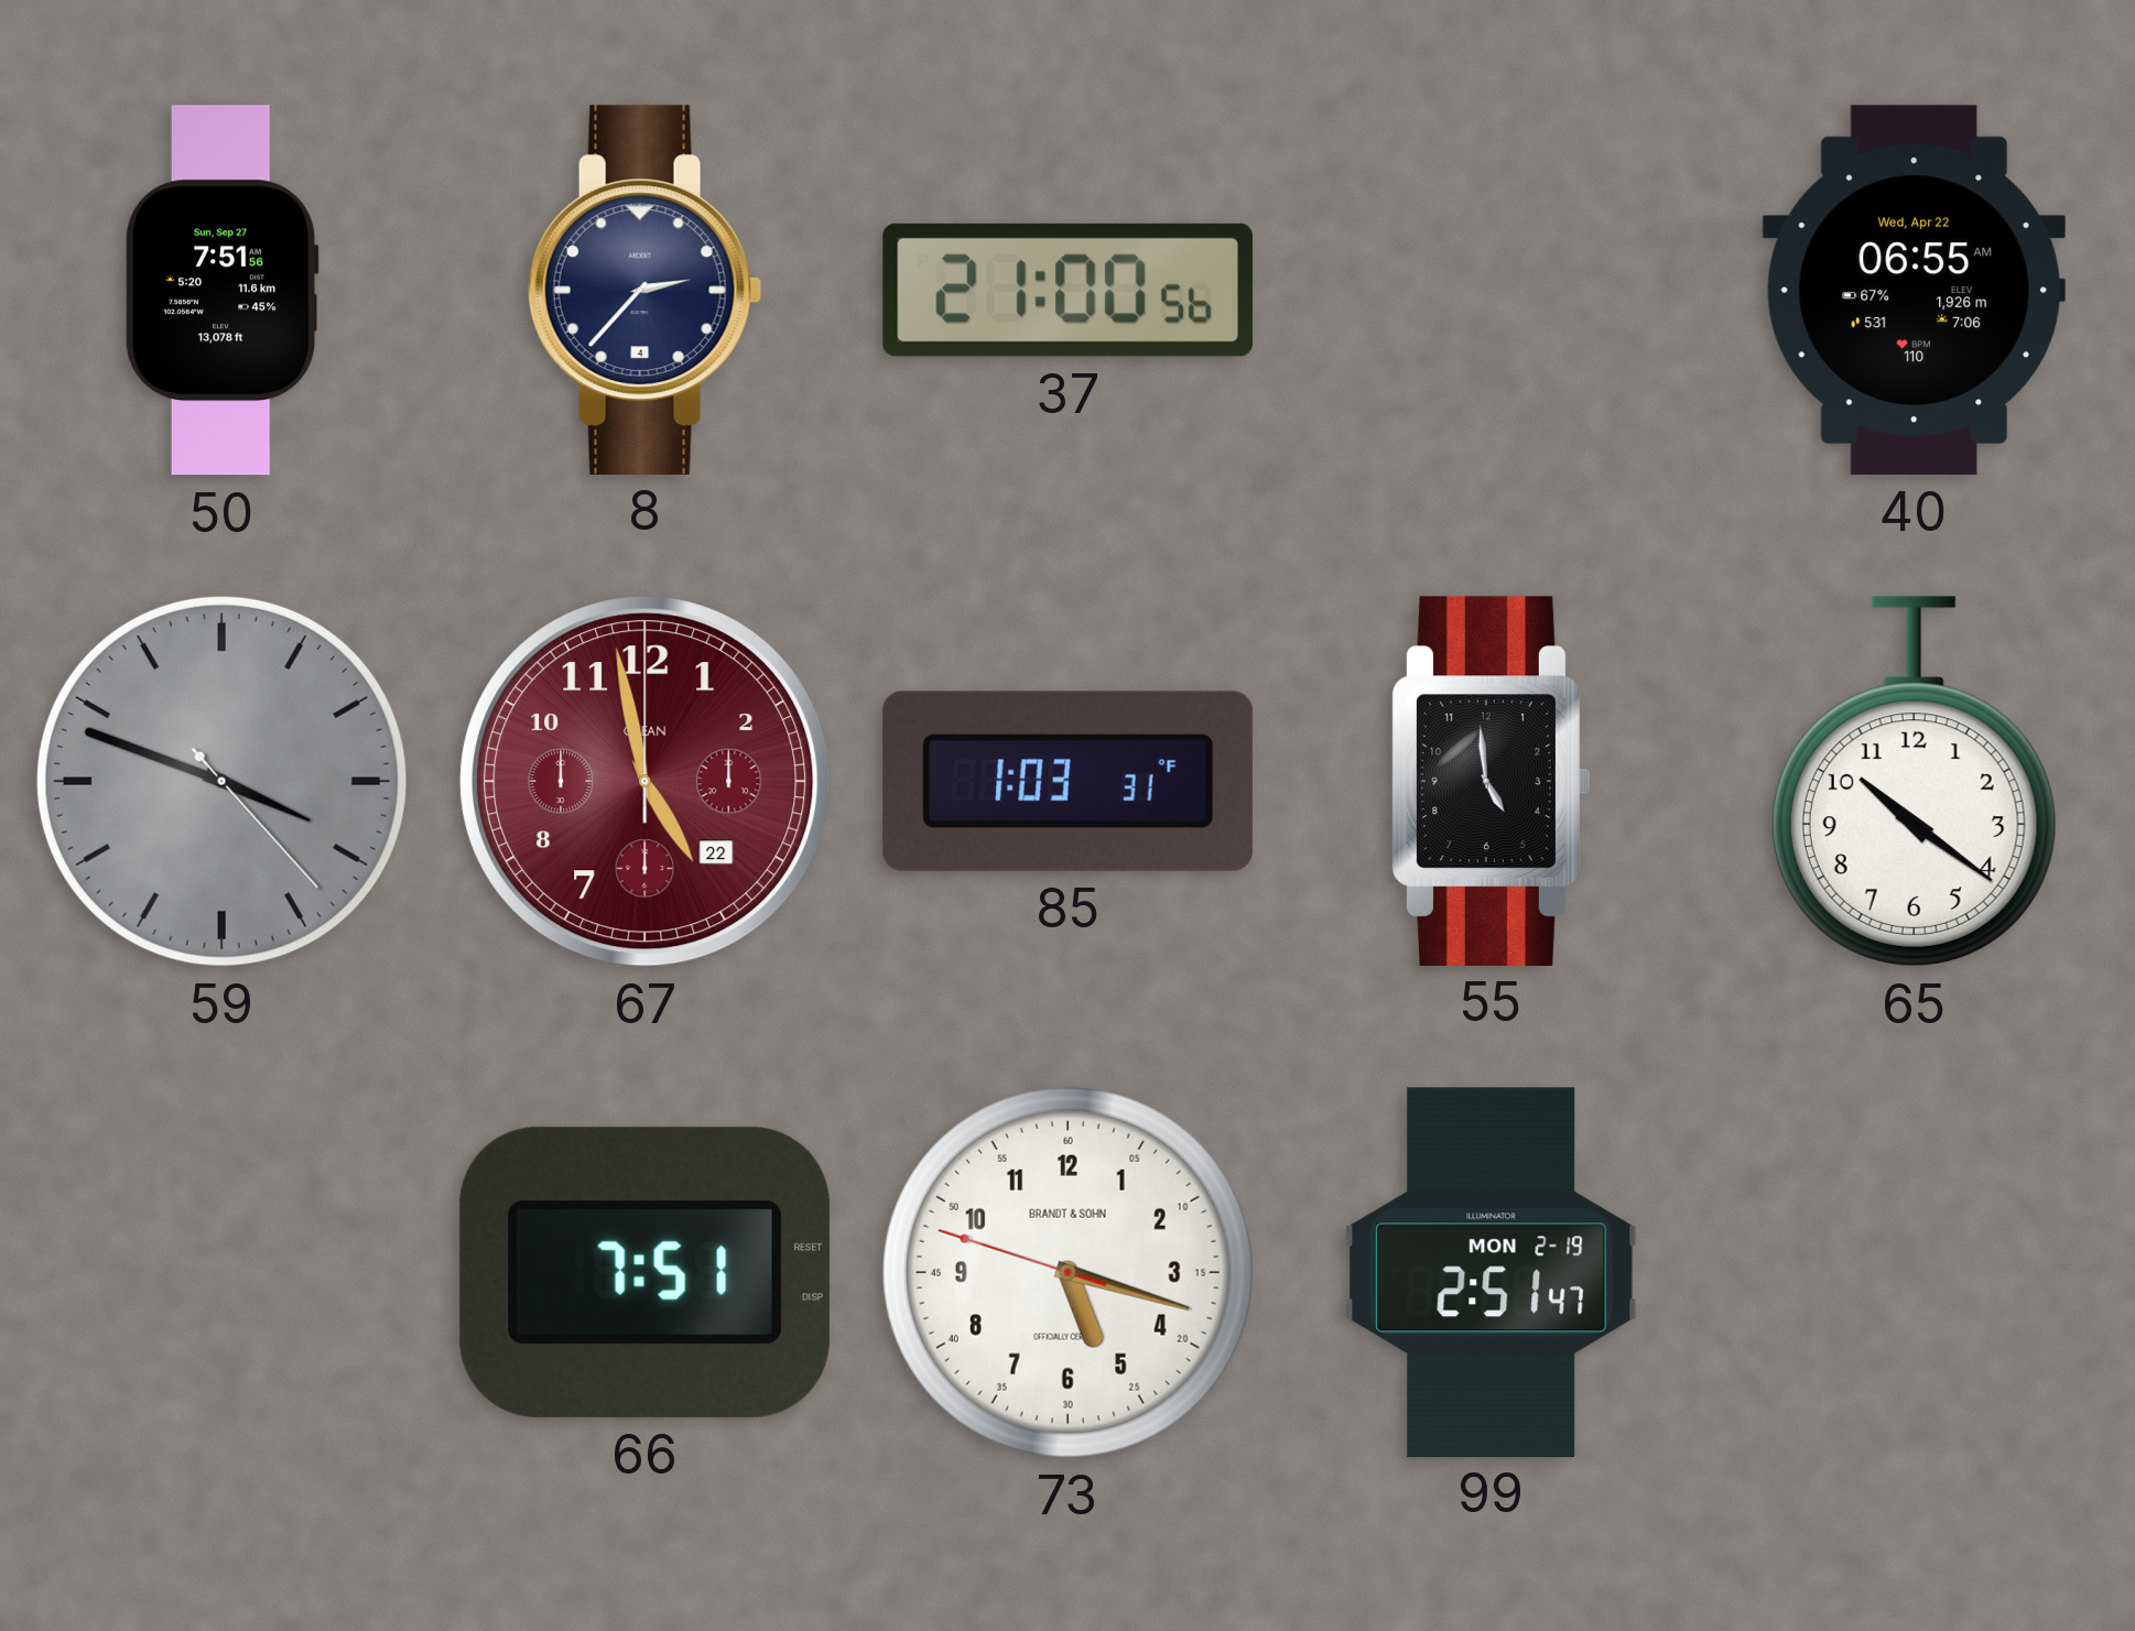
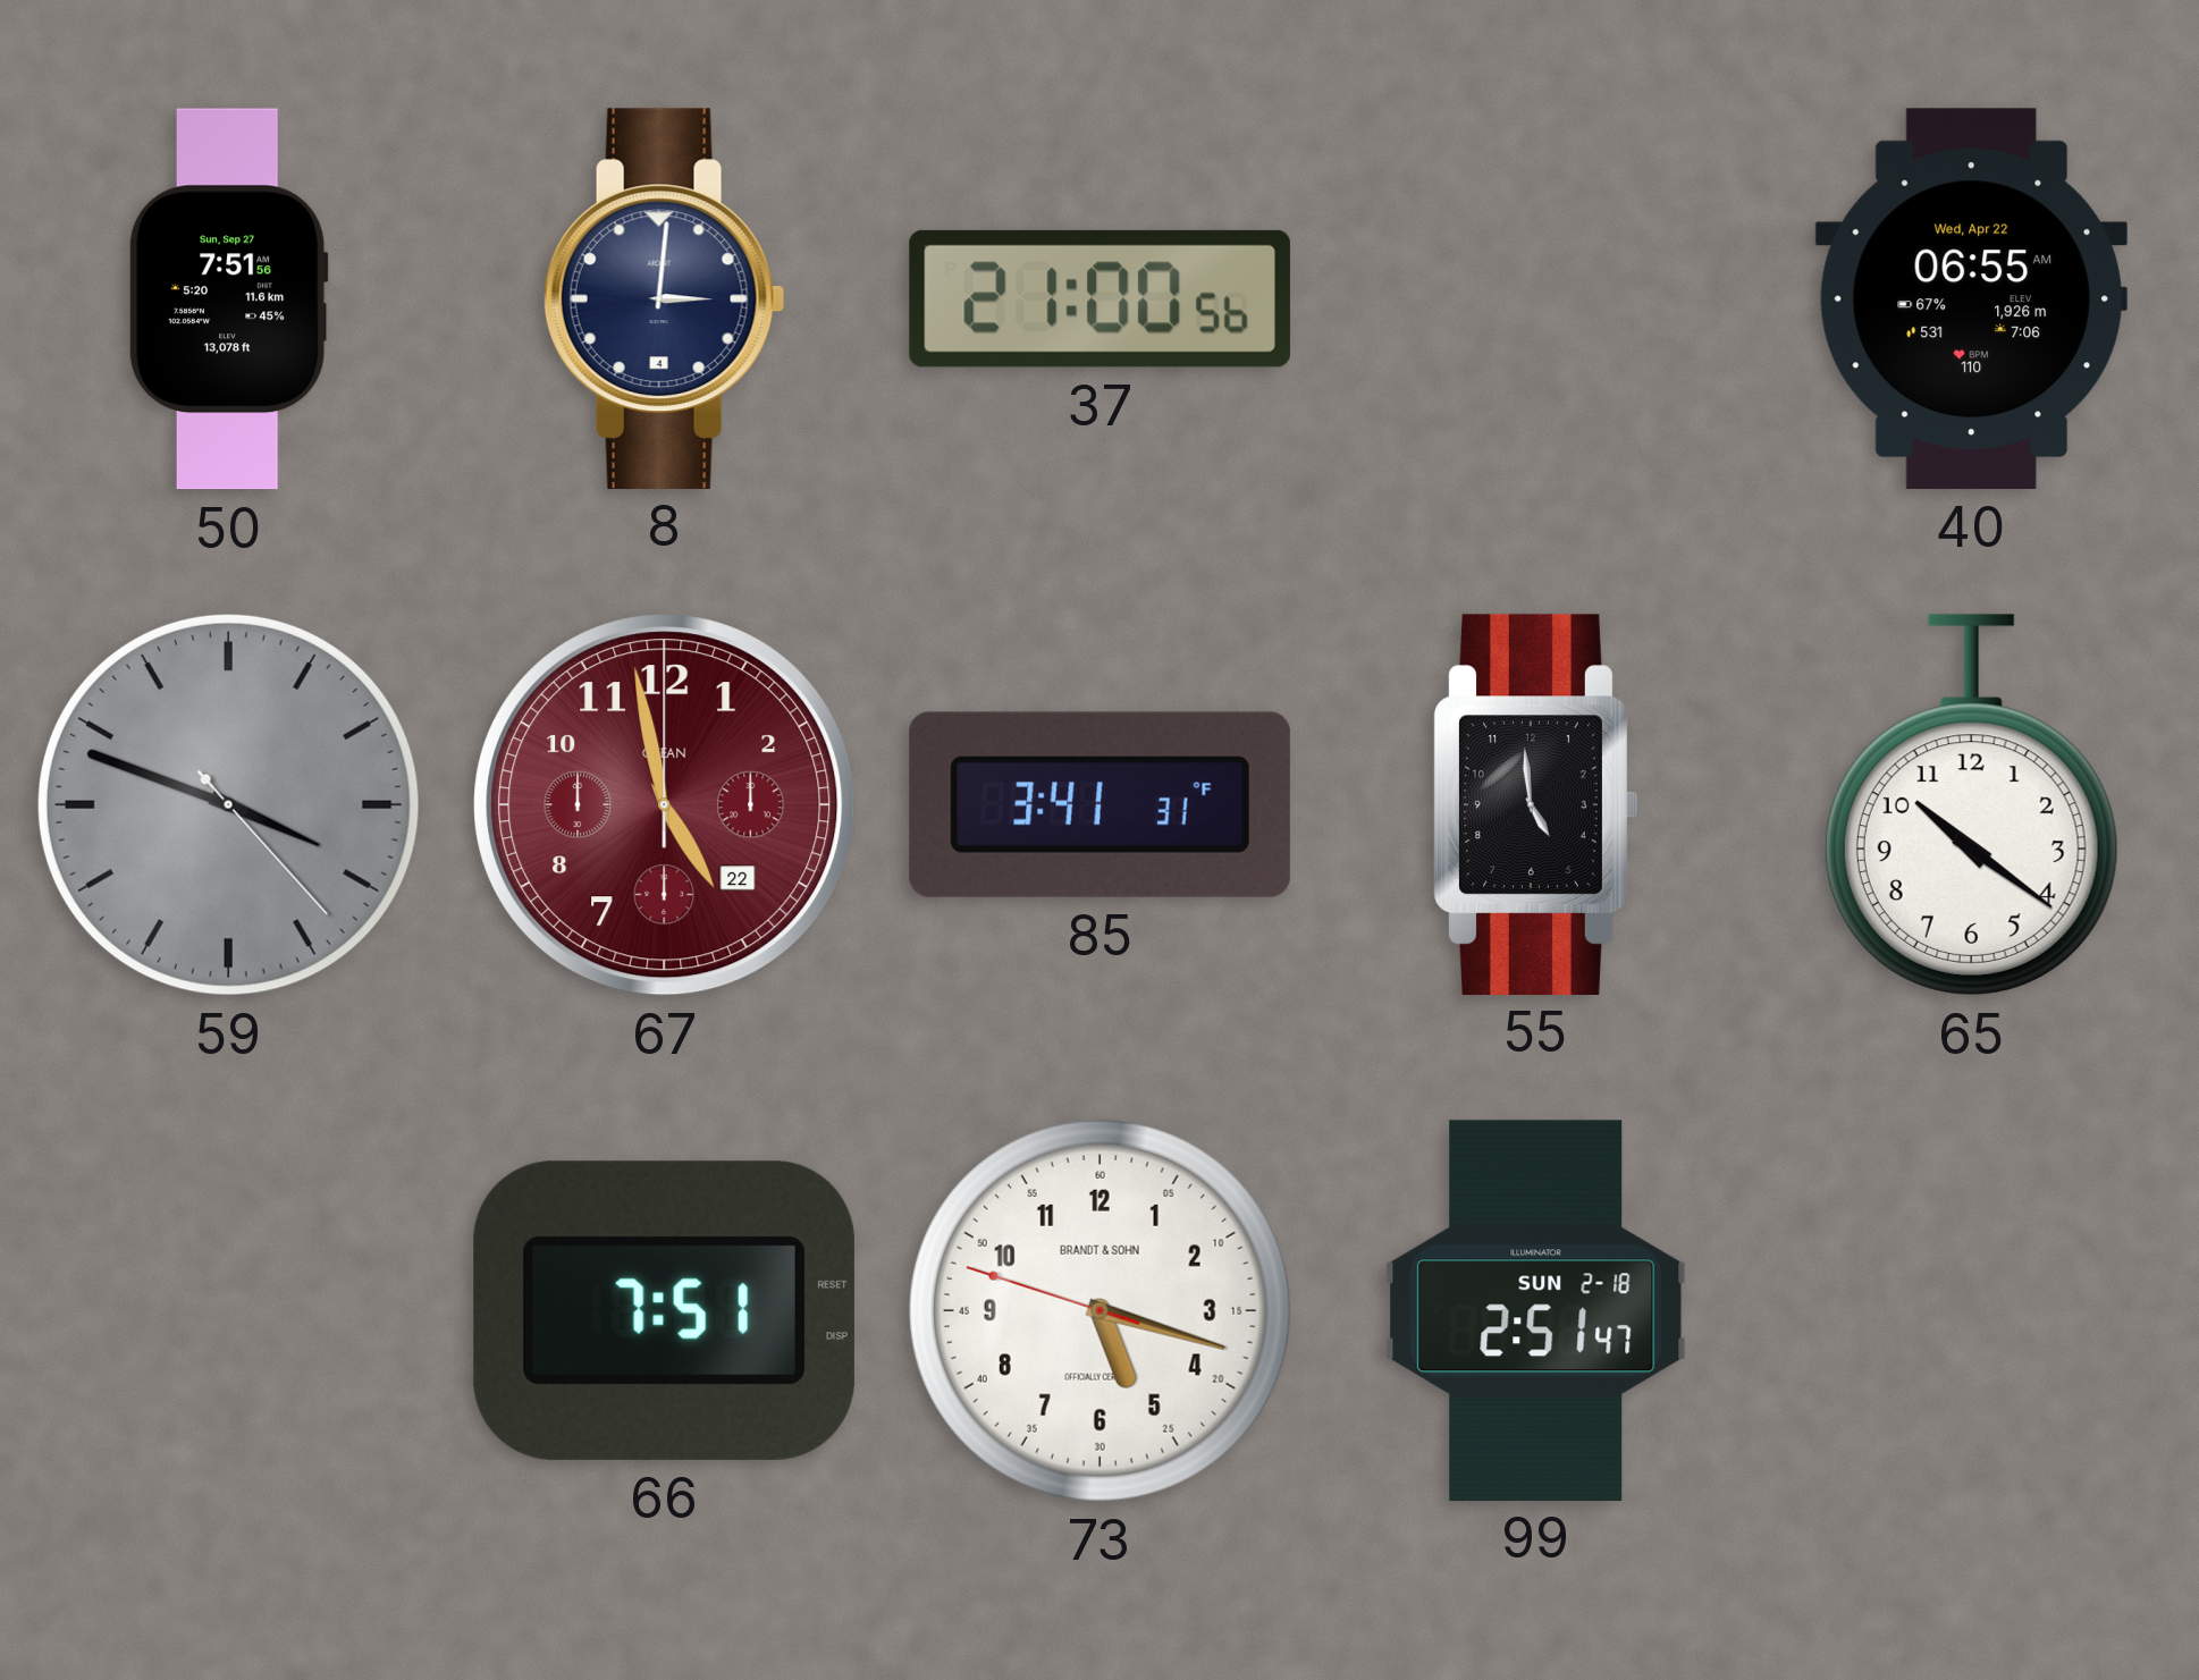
8: 2:37 -> 3:01 (664, 298)
85: 1:03 -> 3:41 (1099, 804)
99 date: MON 2-19 -> SUN 2-18 (1536, 1310)
